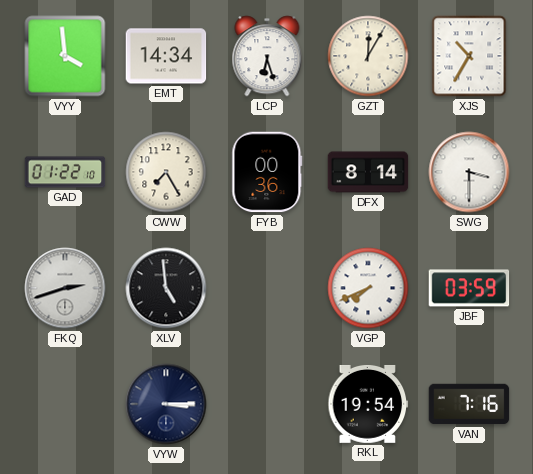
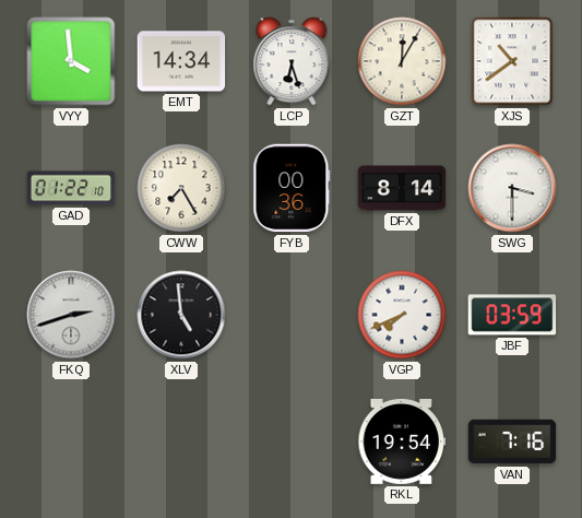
XJS: 10:35 -> 10:39 (512, 61)
VYW: 3:15 -> none (166, 404)
